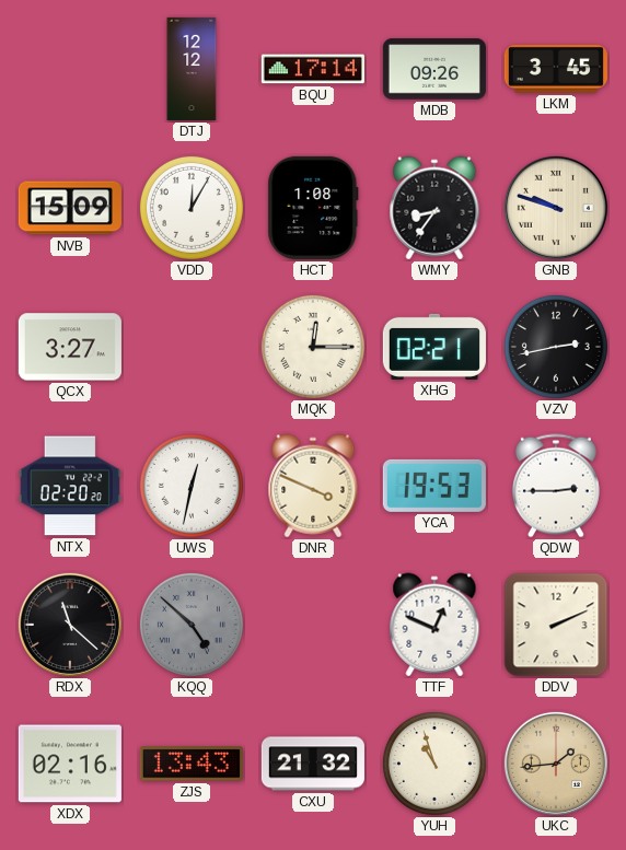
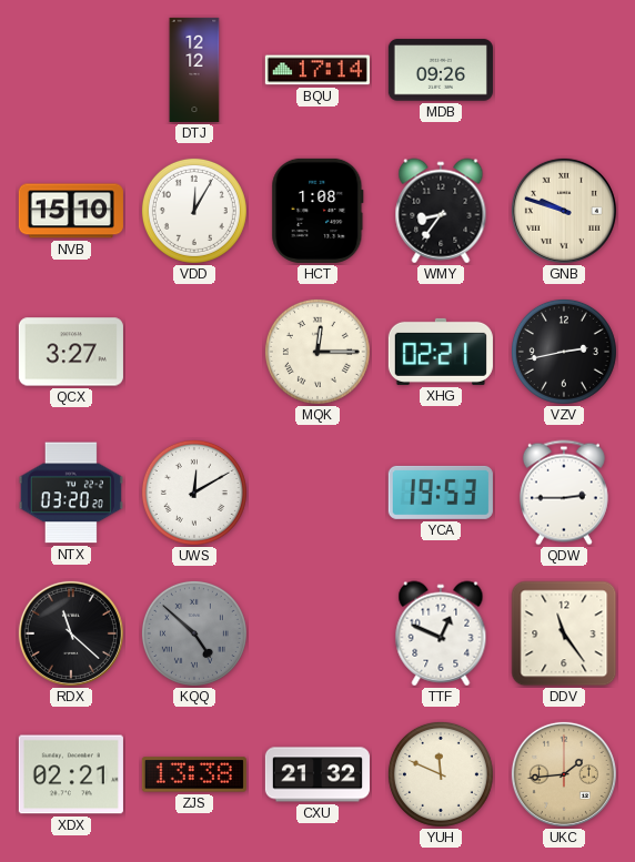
LKM: 3:45 -> none (556, 69)
NVB: 15:09 -> 15:10 (71, 211)
NTX: 02:20 -> 03:20 (71, 493)
UWS: 12:32 -> 12:10 (194, 493)
DNR: 3:49 -> none (313, 486)
DDV: 2:11 -> 11:24 (564, 633)
XDX: 02:16 -> 02:21 (71, 774)
ZJS: 13:43 -> 13:38 (194, 774)
YUH: 10:57 -> 11:49 (441, 774)
